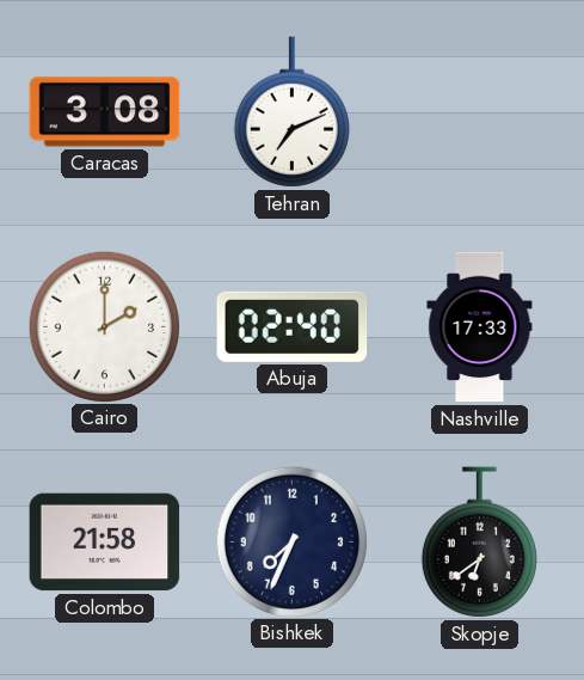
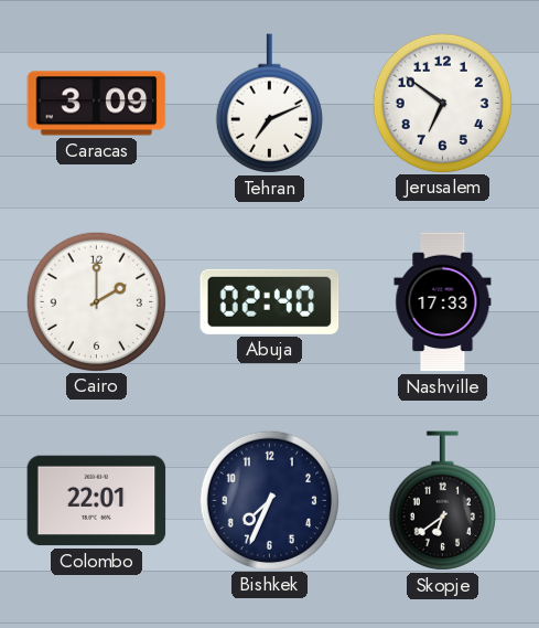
Caracas: 3:08 -> 3:09 (97, 104)
Jerusalem: none -> 6:51 (442, 103)
Colombo: 21:58 -> 22:01 (97, 501)
